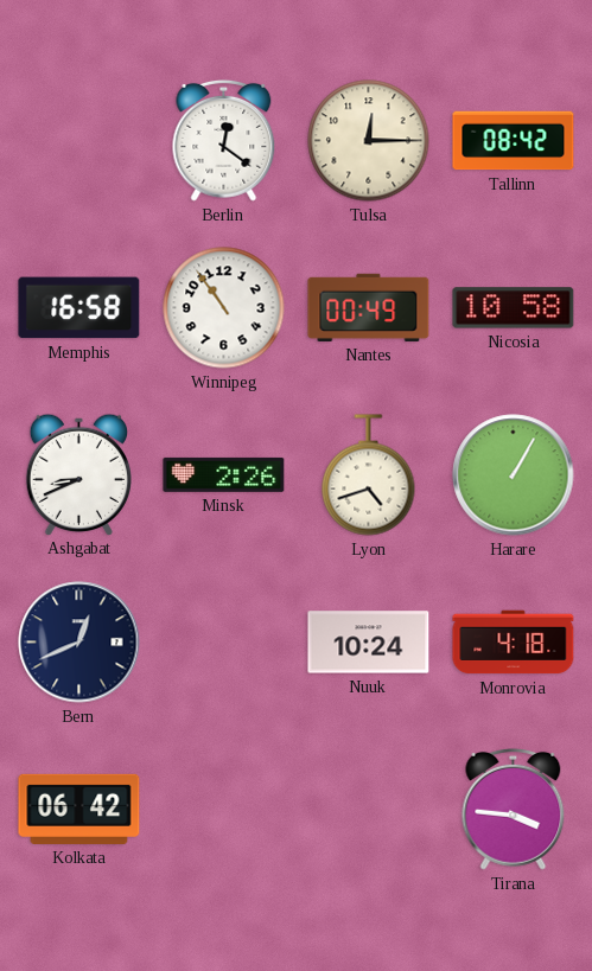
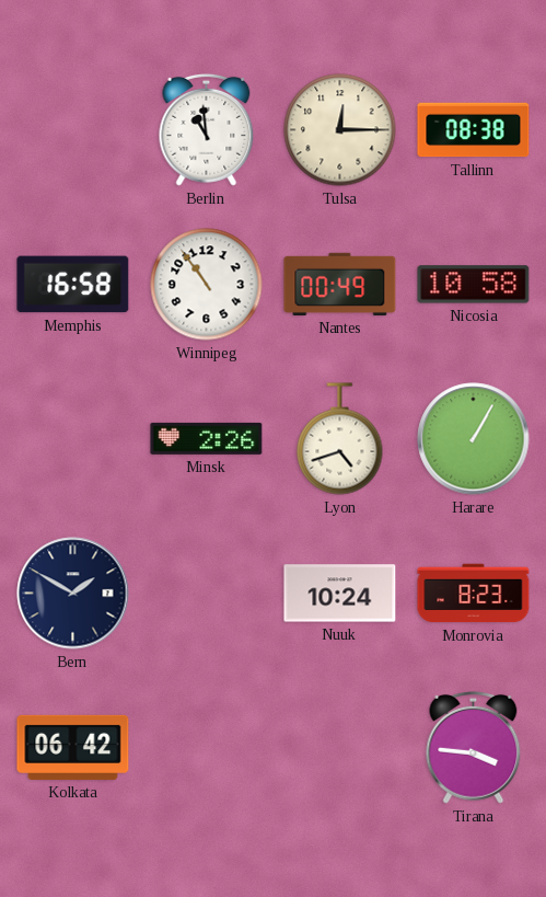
Berlin: 12:21 -> 10:59 (207, 129)
Tallinn: 08:42 -> 08:38 (474, 130)
Ashgabat: 8:41 -> none (78, 474)
Bern: 12:41 -> 1:50 (73, 594)
Monrovia: 4:18 -> 8:23 (474, 594)
